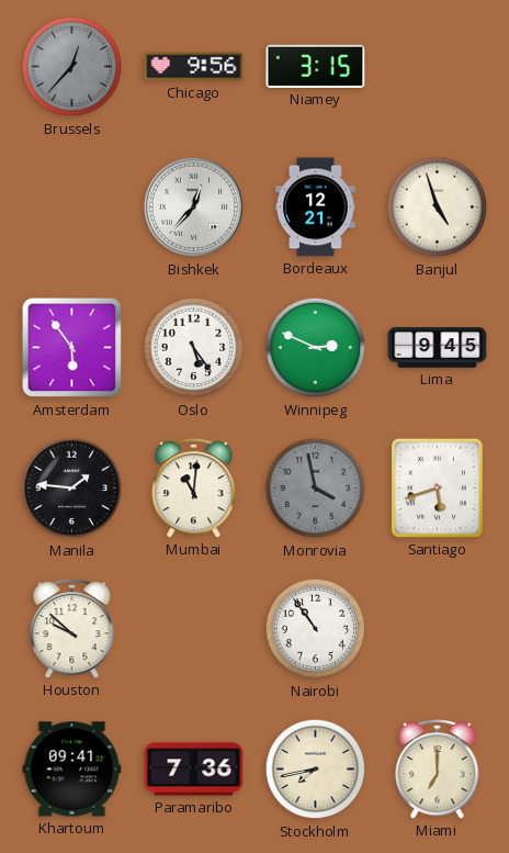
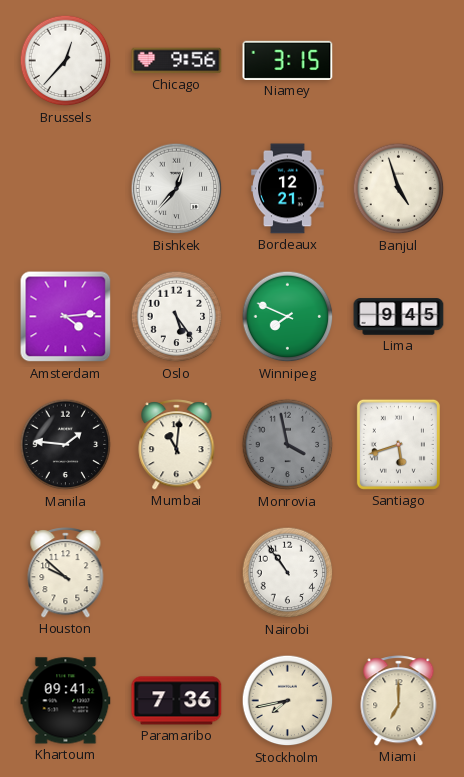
Brussels dial: grey -> white (66, 61)
Amsterdam: 5:54 -> 4:14 (66, 317)
Winnipeg: 2:49 -> 7:49 (288, 317)
